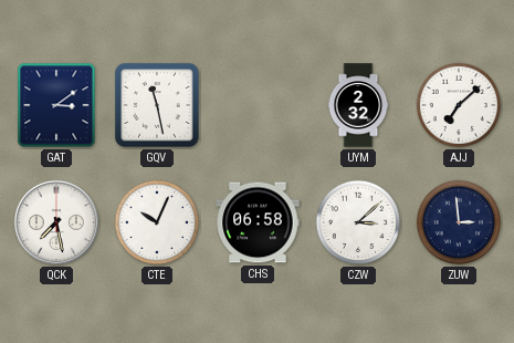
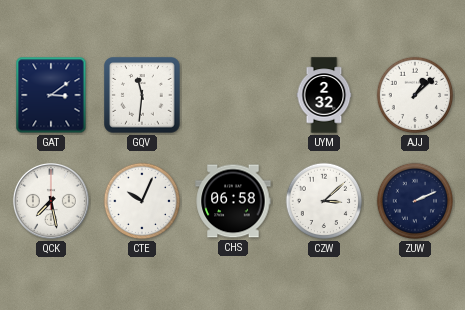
GQV: 11:28 -> 11:31 (142, 95)
AJJ: 7:08 -> 1:08 (415, 95)
ZUW: 2:59 -> 2:11 (415, 201)
